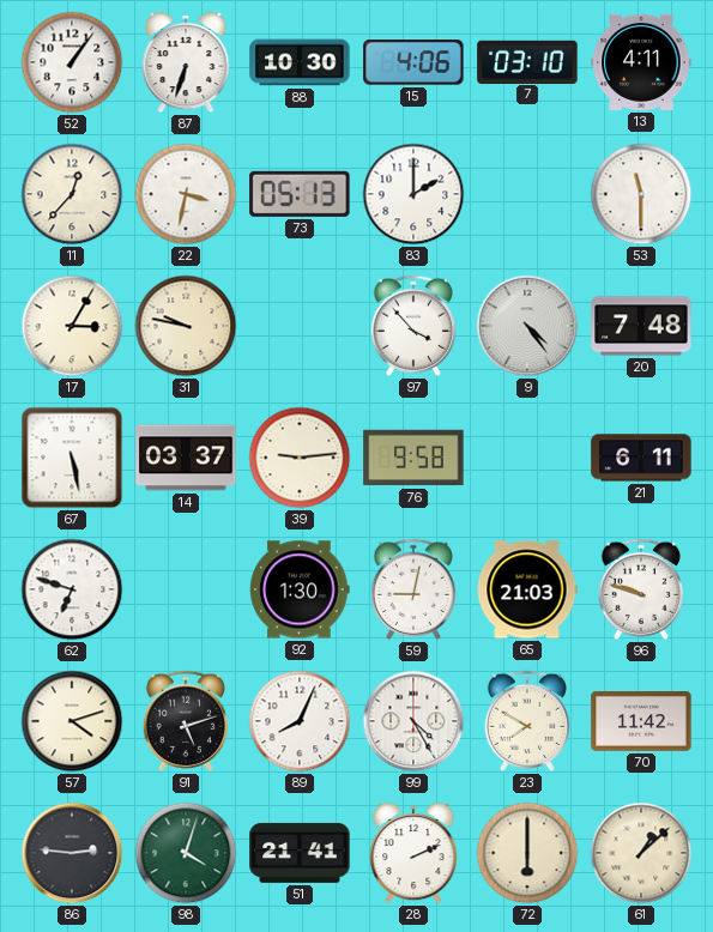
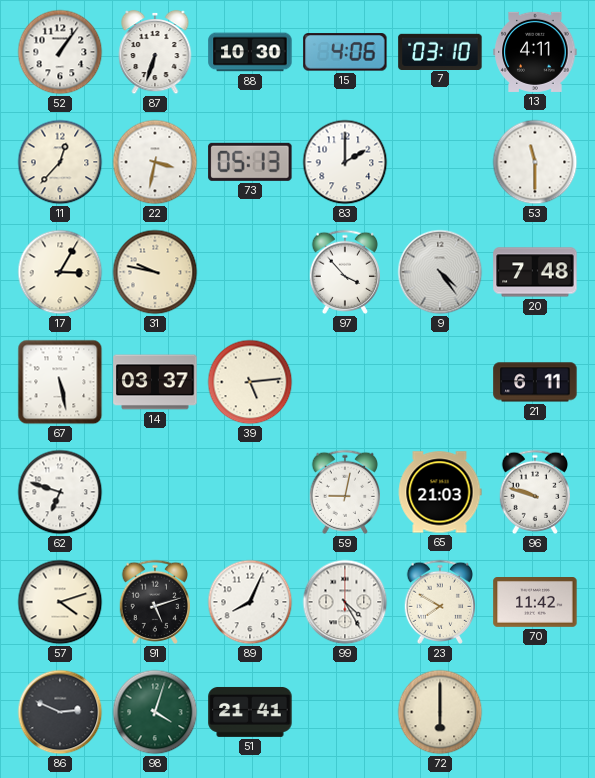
39: 9:14 -> 5:14 (250, 382)
76: 9:58 -> none (413, 458)
92: 1:30 -> none (300, 589)
86: 2:46 -> 2:49 (60, 712)
28: 2:11 -> none (413, 853)
61: 1:08 -> none (641, 853)
